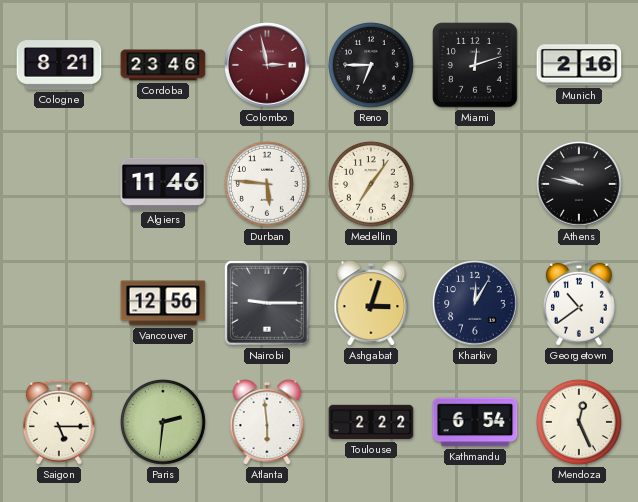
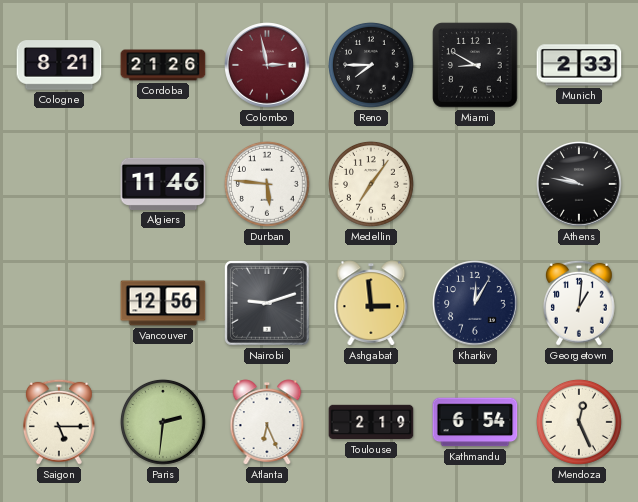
Cordoba: 23:46 -> 21:26 (163, 65)
Reno: 6:45 -> 7:45 (371, 65)
Miami: 12:12 -> 8:50 (475, 65)
Munich: 2:16 -> 2:33 (579, 65)
Nairobi: 9:15 -> 9:12 (267, 303)
Ashgabat: 3:03 -> 2:59 (371, 303)
Georgetown: 10:39 -> 1:01 (580, 303)
Atlanta: 5:59 -> 6:26 (267, 422)
Toulouse: 2:22 -> 2:19 (371, 422)
